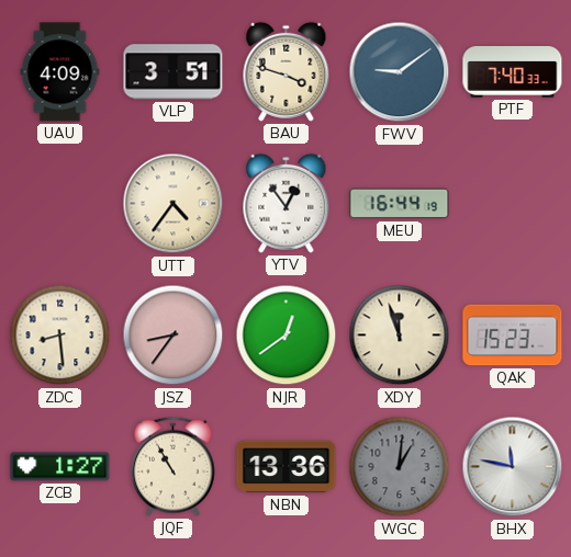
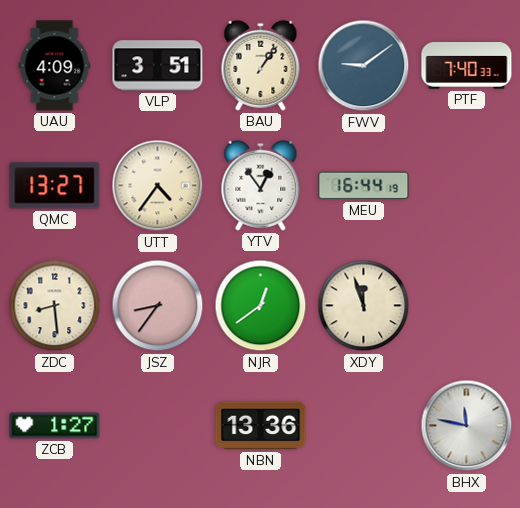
BAU: 3:48 -> 1:06 (261, 65)
QMC: none -> 13:27 (55, 186)
QAK: 15:23 -> none (513, 336)
JQF: 10:55 -> none (173, 466)
WGC: 1:01 -> none (400, 467)
